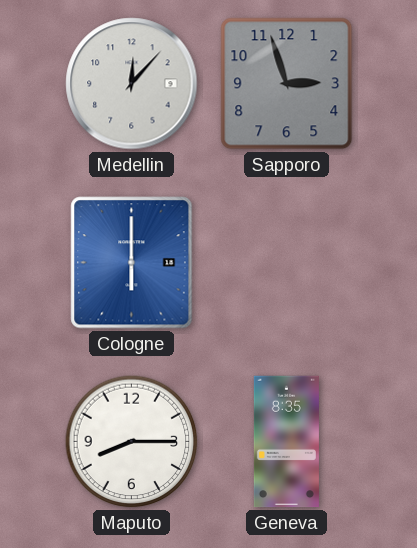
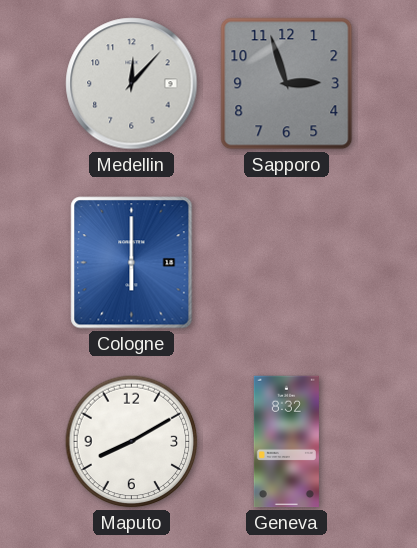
Maputo: 8:15 -> 8:10 (132, 442)
Geneva: 8:35 -> 8:32 (286, 442)
